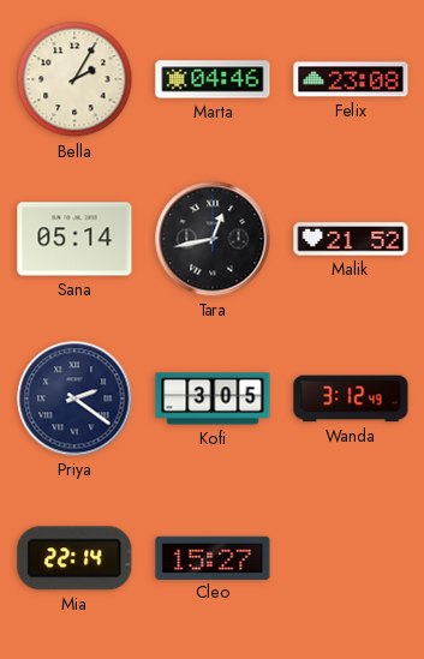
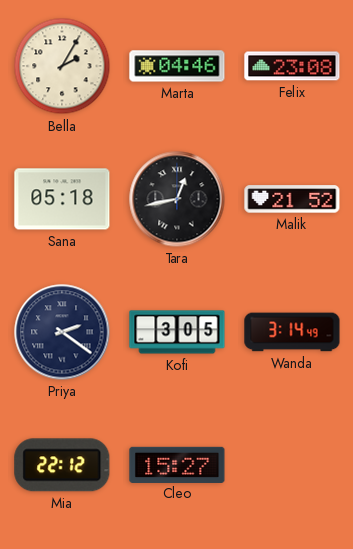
Sana: 05:14 -> 05:18 (62, 199)
Wanda: 3:12 -> 3:14 (292, 332)
Mia: 22:14 -> 22:12 (62, 465)
